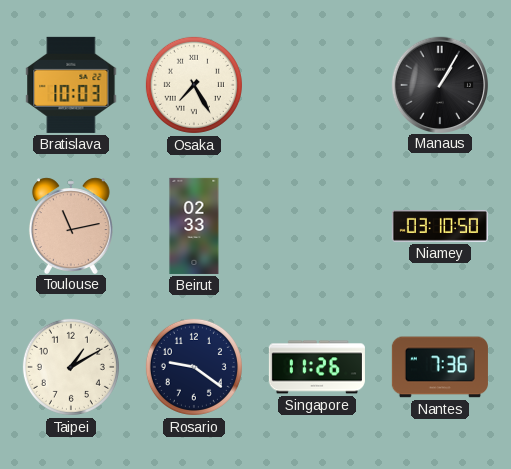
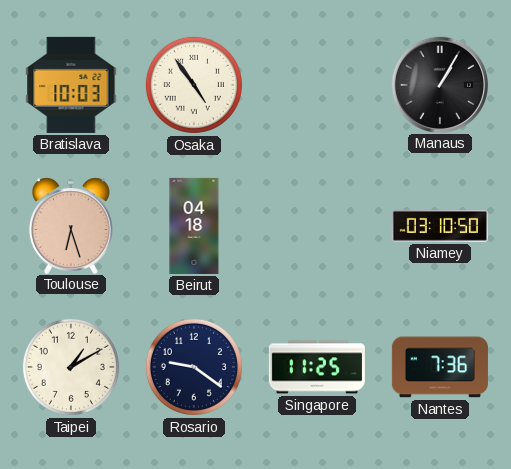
Osaka: 7:25 -> 4:54 (194, 85)
Toulouse: 11:13 -> 6:27 (71, 225)
Beirut: 02:33 -> 04:18 (194, 226)
Singapore: 11:26 -> 11:25 (317, 367)
